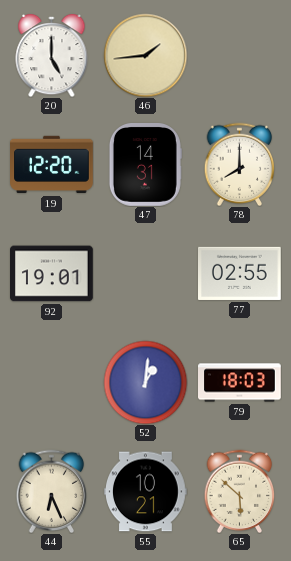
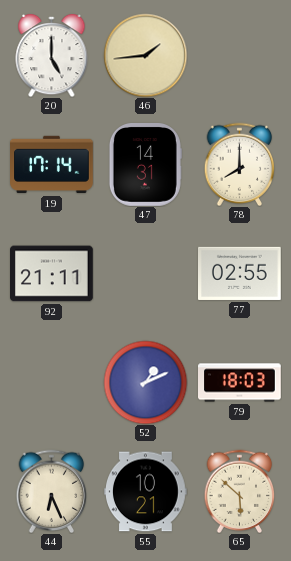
19: 12:20 -> 17:14 (52, 165)
92: 19:01 -> 21:11 (52, 274)
52: 1:01 -> 1:11 (145, 382)
